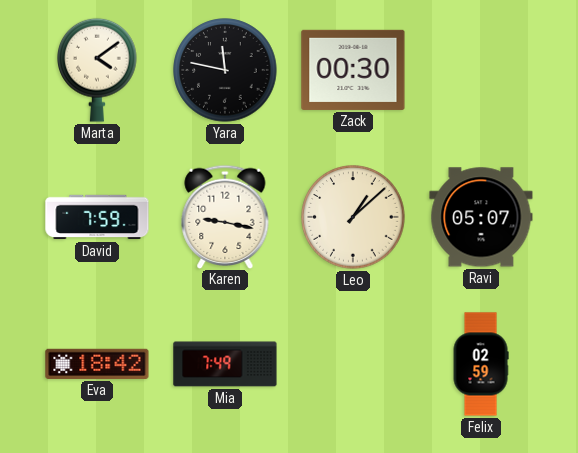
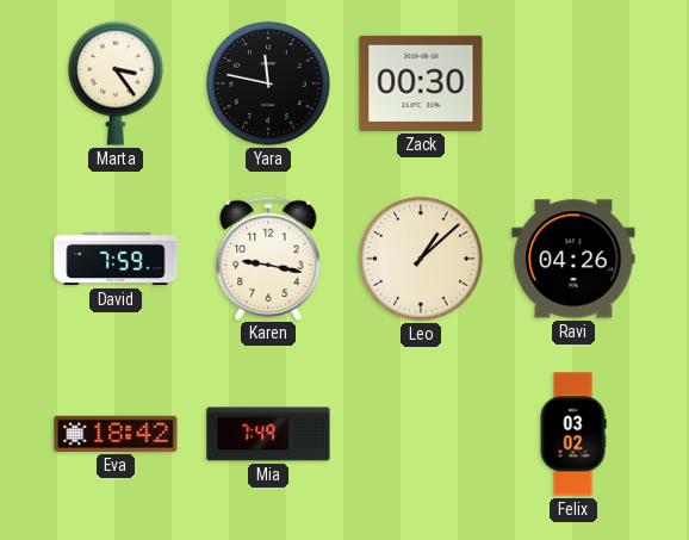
Marta: 4:09 -> 3:24 (116, 83)
Ravi: 05:07 -> 04:26 (573, 259)
Felix: 02:59 -> 03:02 (573, 434)
